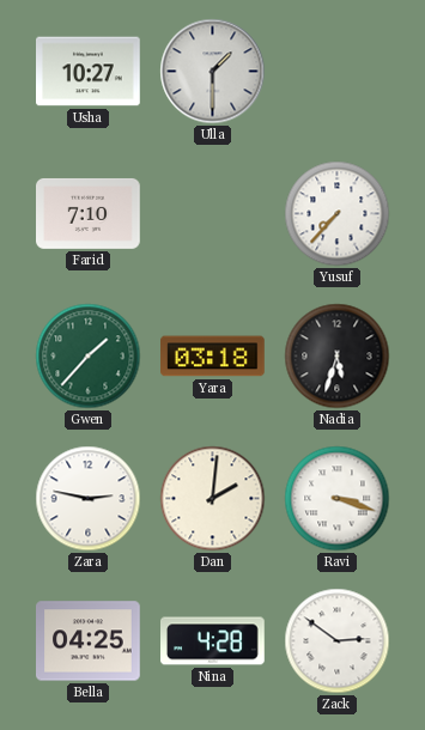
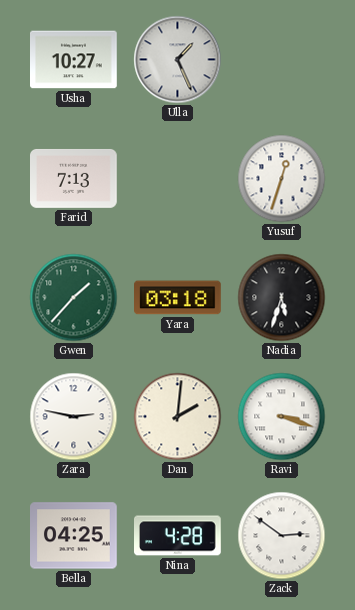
Ulla: 1:30 -> 1:26 (178, 60)
Farid: 7:10 -> 7:13 (74, 178)
Yusuf: 7:37 -> 12:33 (282, 179)
